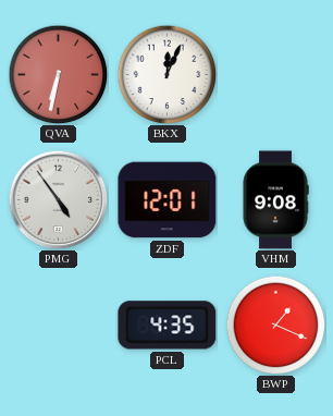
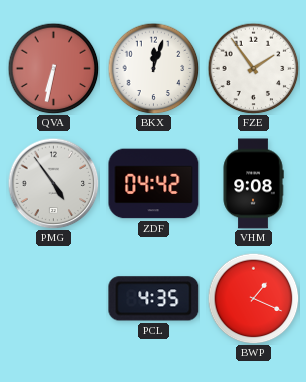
BKX: 12:04 -> 12:03 (153, 68)
FZE: none -> 1:54 (253, 68)
ZDF: 12:01 -> 04:42 (154, 184)
